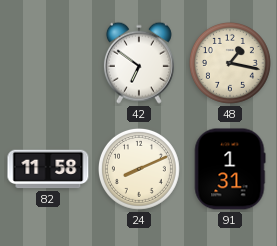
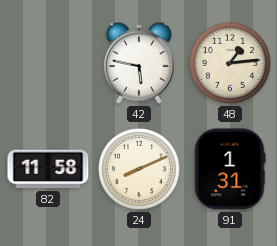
42: 6:51 -> 5:47 (139, 63)
48: 1:17 -> 1:14 (230, 63)
